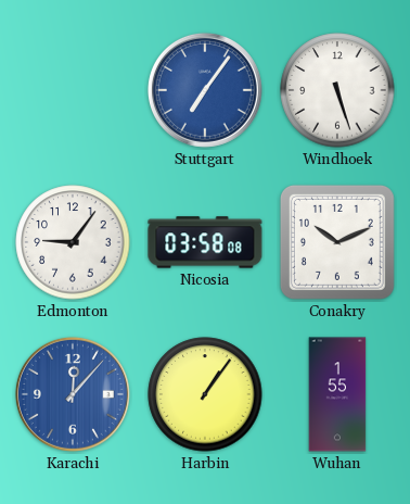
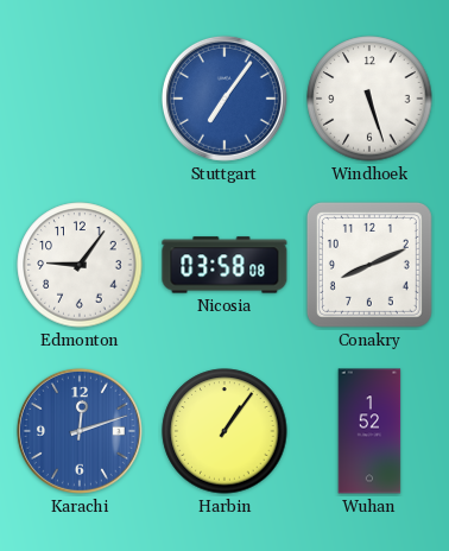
Conakry: 10:11 -> 8:11 (369, 265)
Karachi: 12:07 -> 12:12 (80, 431)
Wuhan: 1:55 -> 1:52 (369, 431)
